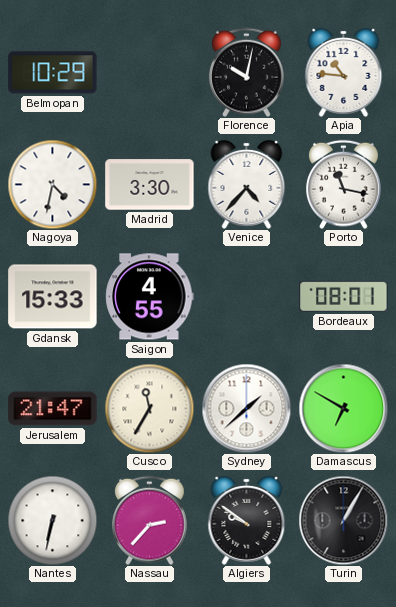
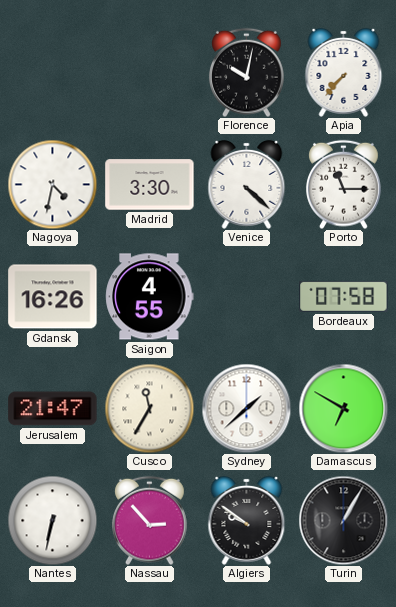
Belmopan: 10:29 -> none (53, 73)
Apia: 10:46 -> 7:37 (344, 72)
Venice: 4:37 -> 4:22 (247, 184)
Porto: 11:17 -> 11:15 (344, 184)
Gdansk: 15:33 -> 16:26 (53, 297)
Bordeaux: 08:01 -> 07:58 (344, 296)
Nassau: 2:37 -> 2:53 (150, 520)
